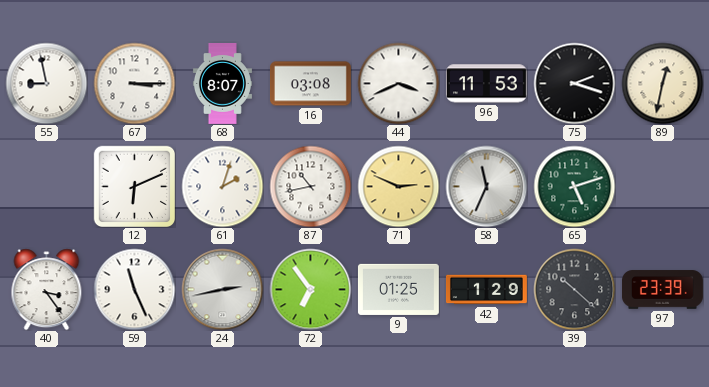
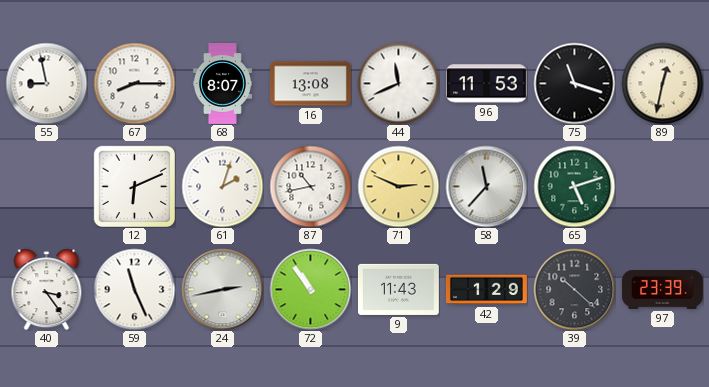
67: 3:15 -> 8:15 (134, 83)
16: 03:08 -> 13:08 (310, 84)
44: 3:41 -> 11:41 (398, 83)
75: 2:18 -> 11:18 (574, 83)
58: 11:34 -> 11:37 (486, 186)
72: 6:54 -> 10:54 (310, 289)
9: 01:25 -> 11:43 (398, 289)
